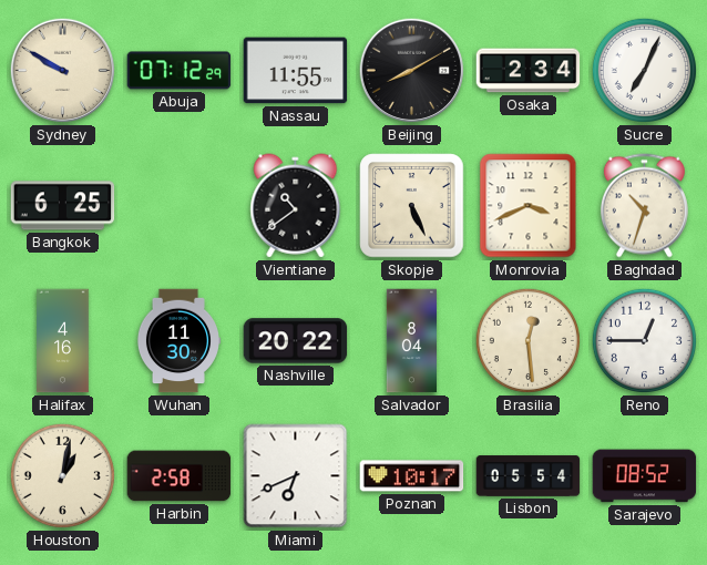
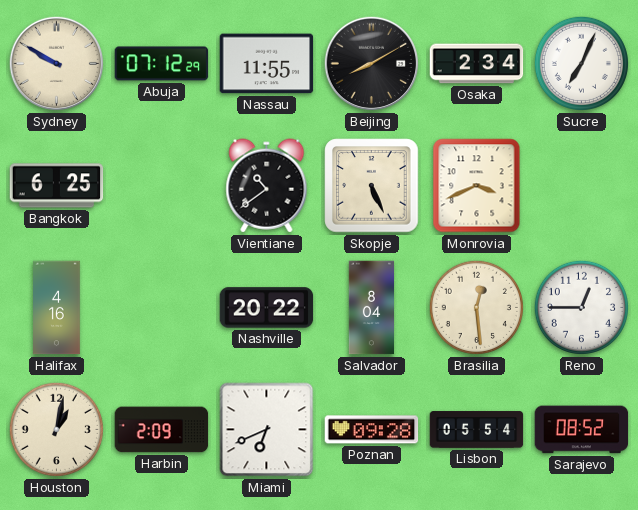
Baghdad: 10:33 -> none (644, 206)
Wuhan: 11:30 -> none (177, 341)
Harbin: 2:58 -> 2:09 (162, 430)
Poznan: 10:17 -> 09:28 (372, 430)
